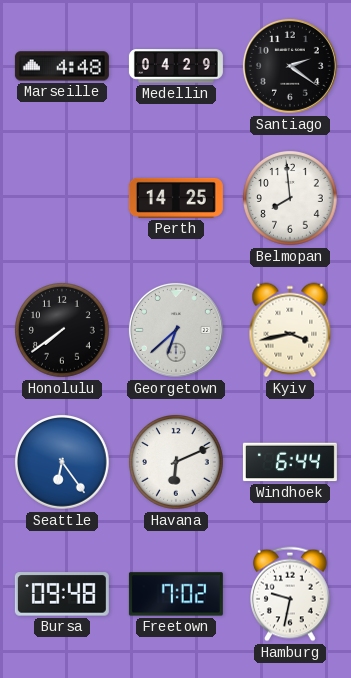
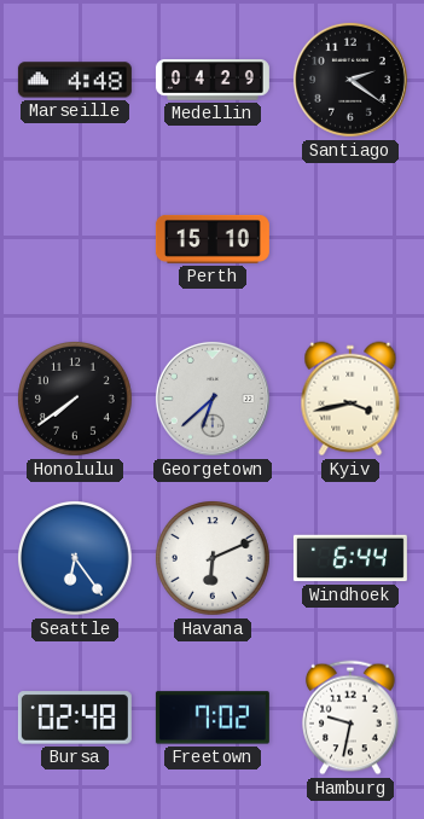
Perth: 14:25 -> 15:10 (213, 239)
Belmopan: 7:59 -> none (291, 199)
Bursa: 09:48 -> 02:48 (75, 718)
